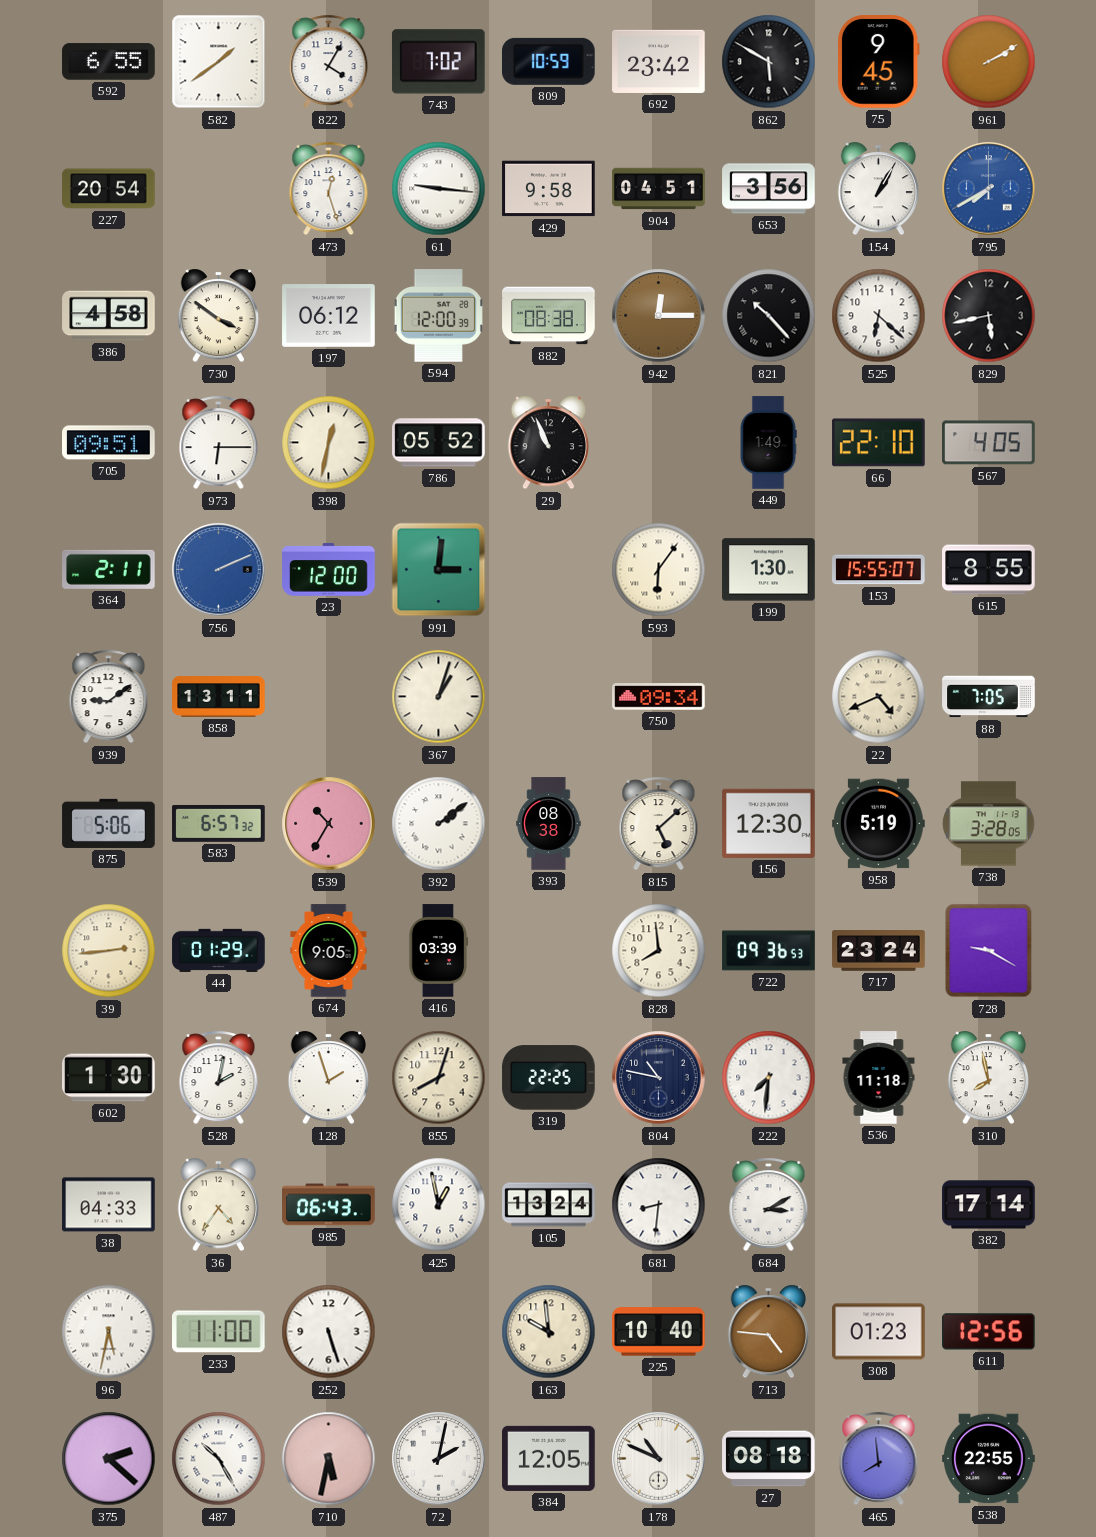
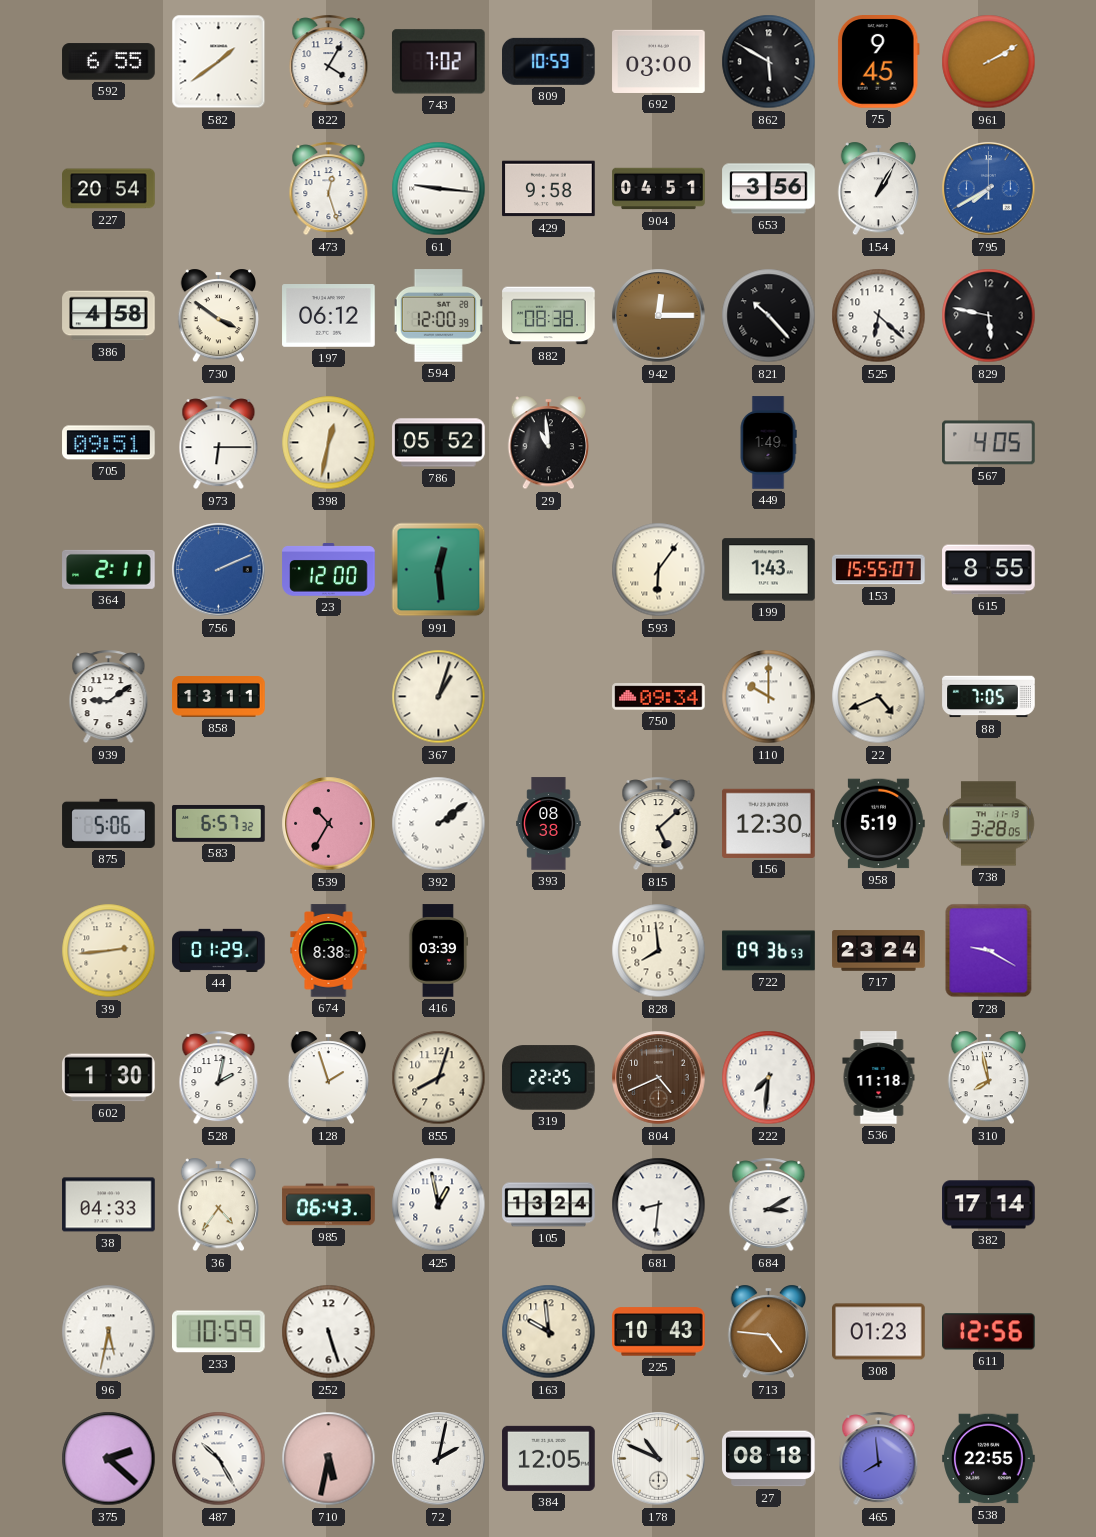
692: 23:42 -> 03:00 (659, 61)
829: 5:43 -> 5:47 (989, 316)
29: 10:56 -> 10:59 (549, 443)
66: 22:10 -> none (879, 443)
991: 3:01 -> 12:29 (439, 570)
199: 1:30 -> 1:43 (769, 570)
110: none -> 10:00 (769, 697)
674: 9:05 -> 8:38 (329, 951)
804: 10:47 -> 4:41 (659, 1078)
804 dial: navy -> brown (659, 1078)
233: 11:00 -> 10:59 (219, 1332)
225: 10:40 -> 10:43 (659, 1332)
